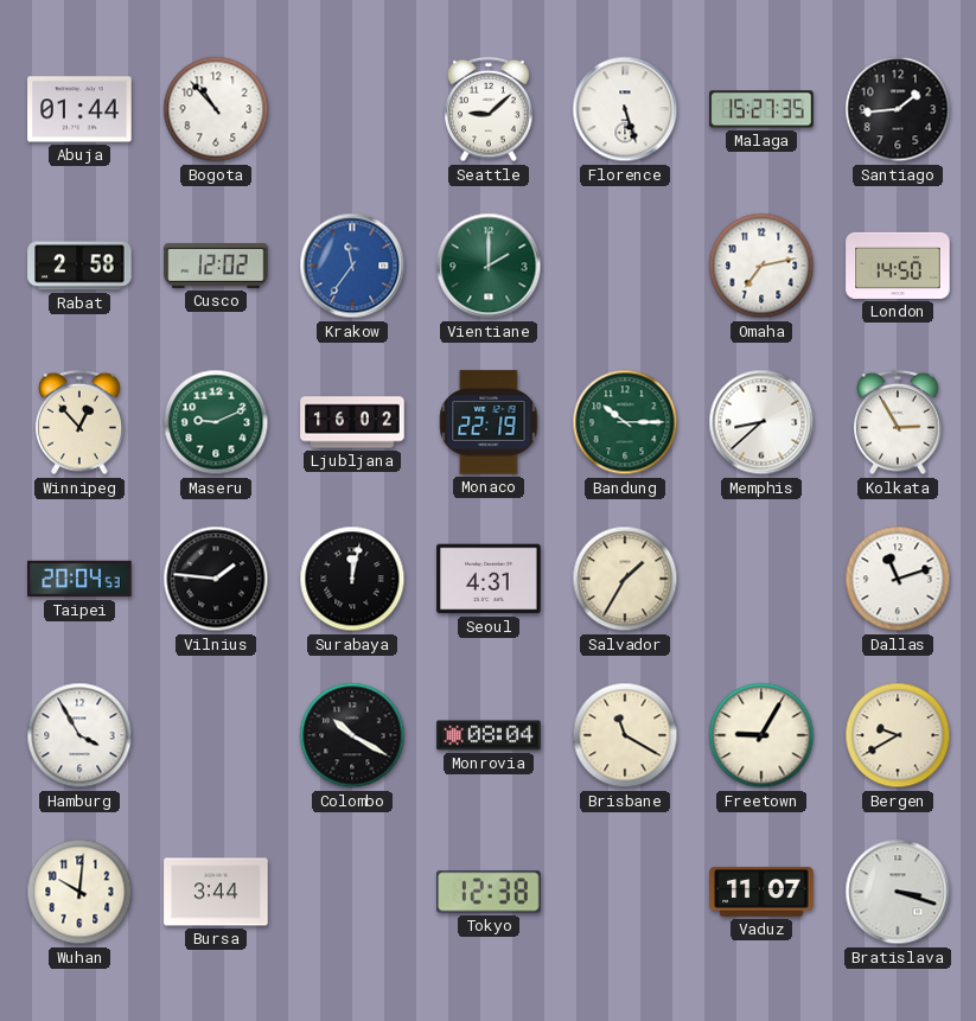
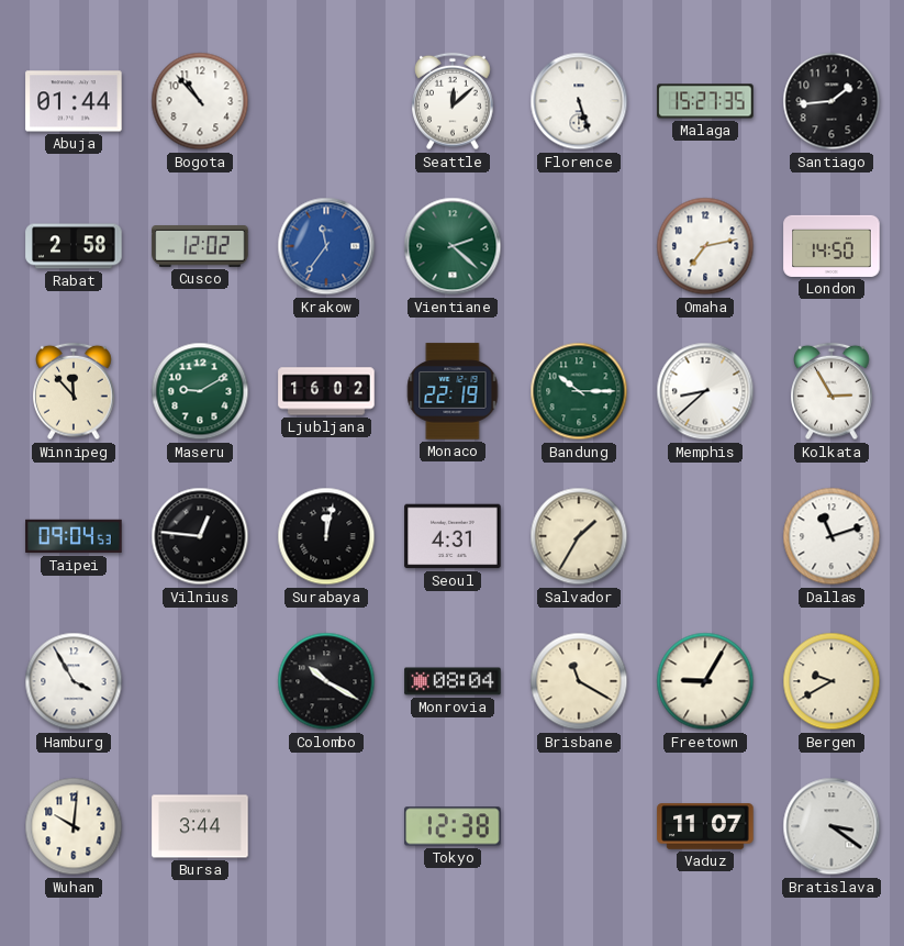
Seattle: 9:08 -> 12:08 (453, 101)
Vientiane: 2:00 -> 2:22 (453, 246)
Winnipeg: 12:53 -> 11:53 (74, 391)
Maseru: 9:11 -> 9:10 (200, 391)
Taipei: 20:04 -> 09:04 (74, 536)
Vilnius: 1:46 -> 12:46 (200, 536)
Bratislava: 3:18 -> 3:21 (832, 826)
